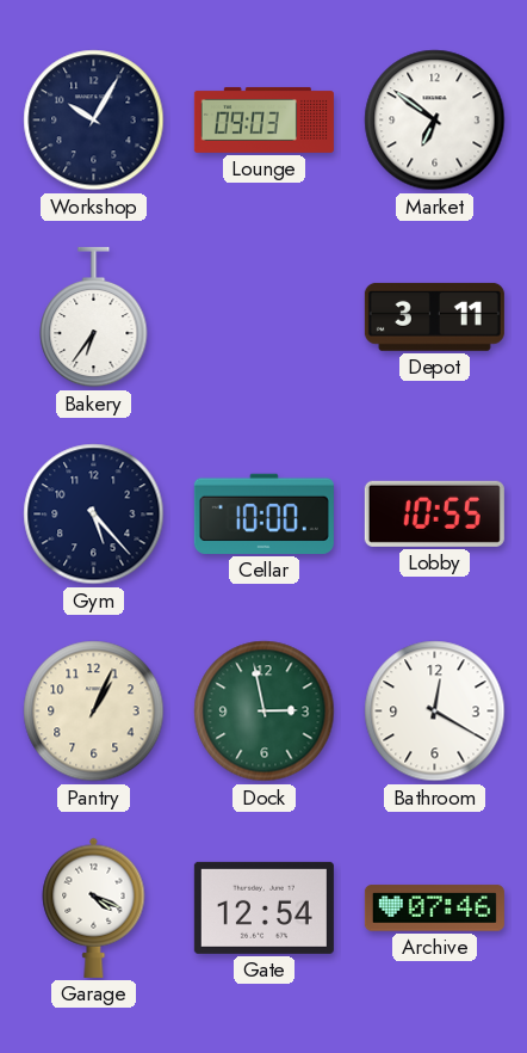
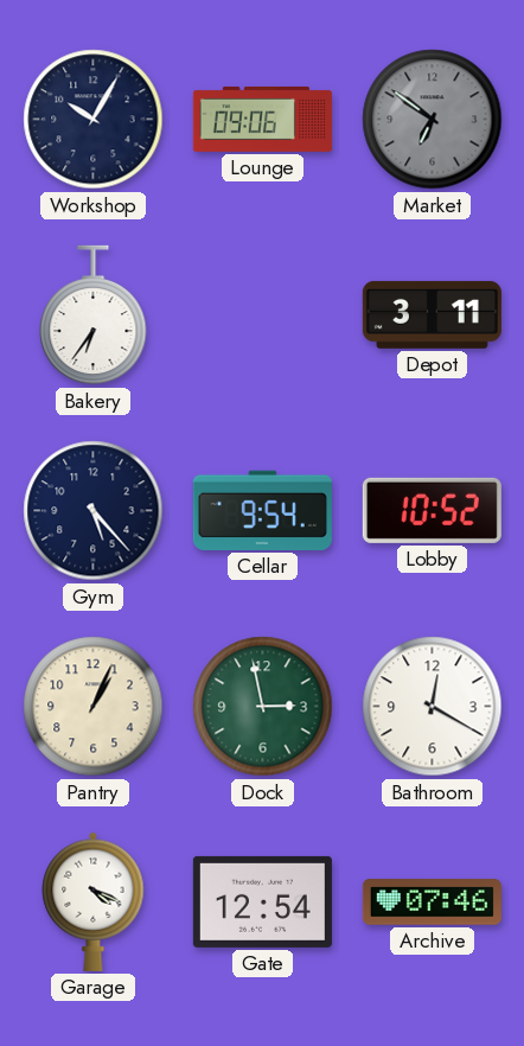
Lounge: 09:03 -> 09:06 (262, 119)
Market dial: white -> grey (433, 120)
Cellar: 10:00 -> 9:54 (262, 510)
Lobby: 10:55 -> 10:52 (432, 510)
